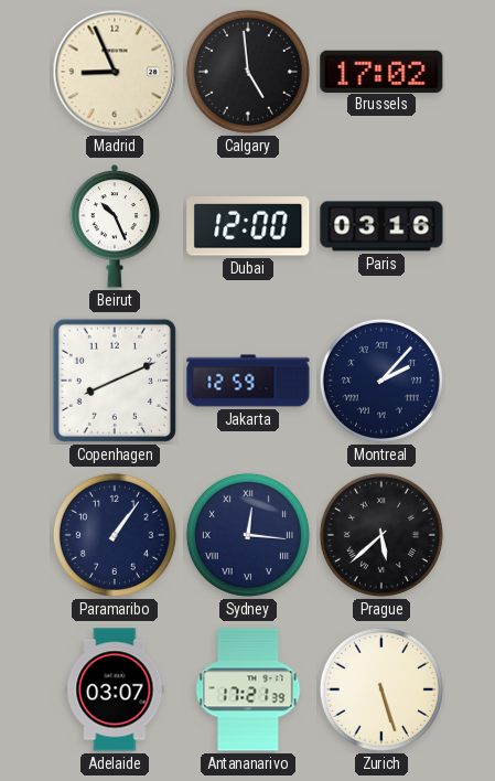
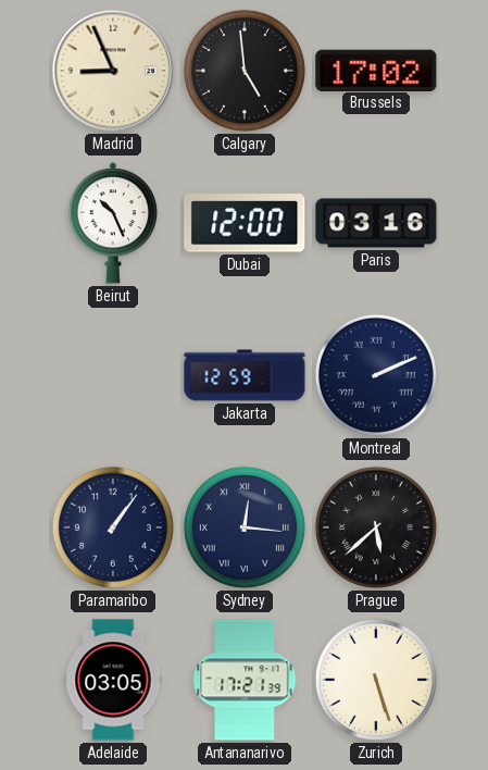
Copenhagen: 8:11 -> none (115, 381)
Montreal: 2:07 -> 2:11 (376, 375)
Adelaide: 03:07 -> 03:05 (113, 680)
